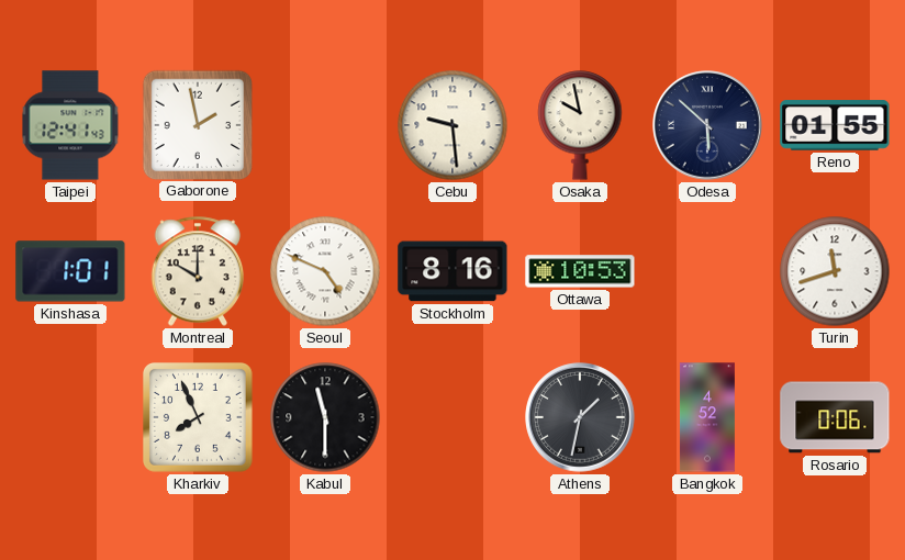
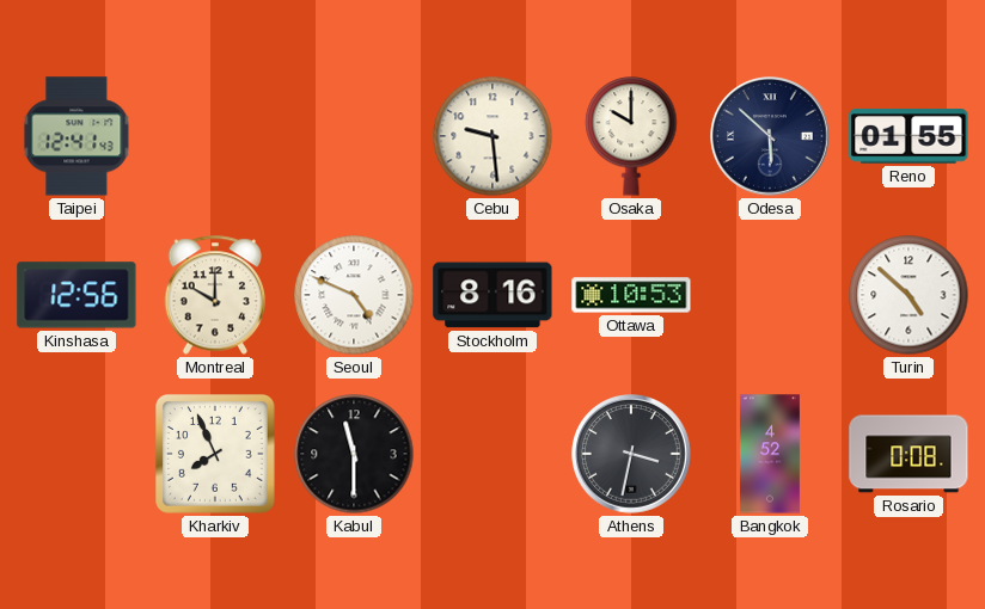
Gaborone: 1:58 -> none (197, 124)
Osaka: 9:58 -> 10:00 (631, 136)
Kinshasa: 1:01 -> 12:56 (77, 295)
Turin: 11:42 -> 4:52 (908, 295)
Athens: 1:32 -> 3:32 (631, 454)
Rosario: 0:06 -> 0:08 (908, 454)
